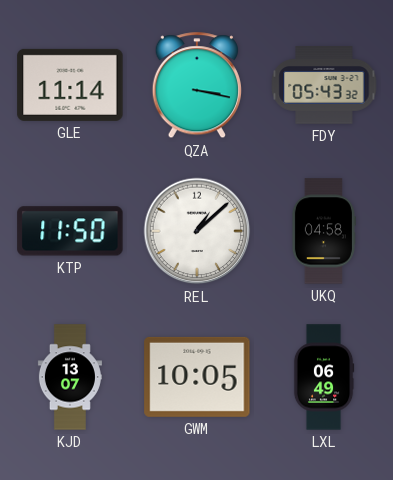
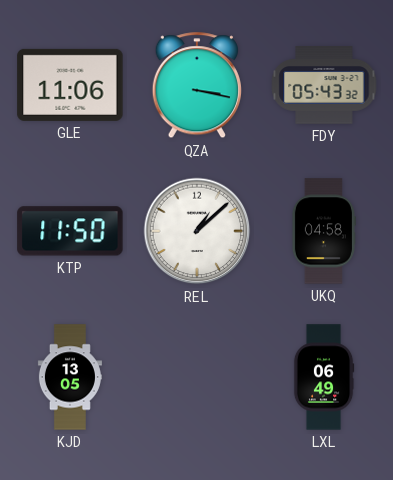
GLE: 11:14 -> 11:06 (70, 85)
KJD: 13:07 -> 13:05 (70, 377)
GWM: 10:05 -> none (197, 377)
